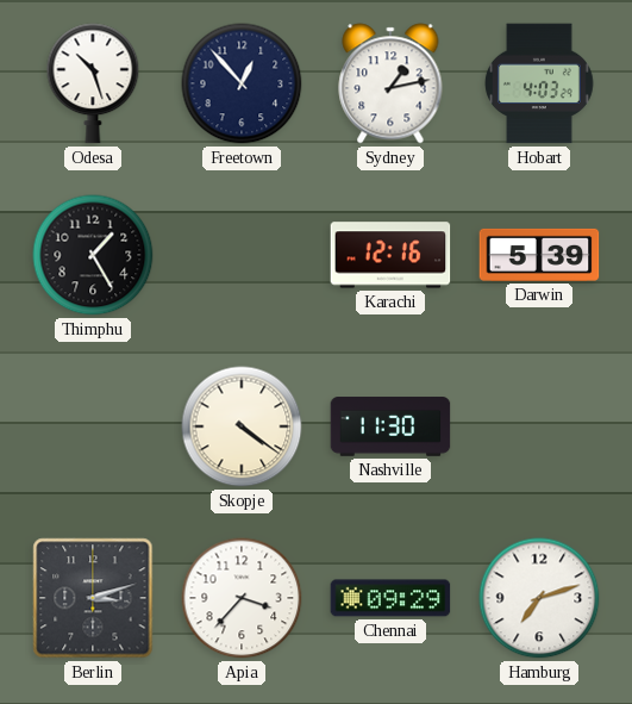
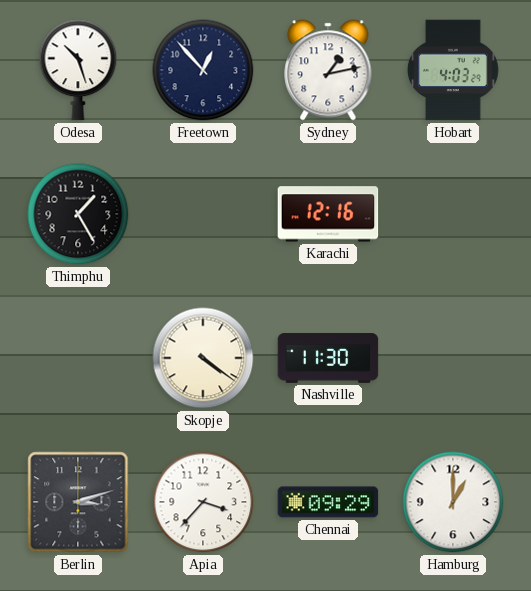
Darwin: 5:39 -> none (539, 255)
Hamburg: 7:12 -> 1:00 (453, 502)
